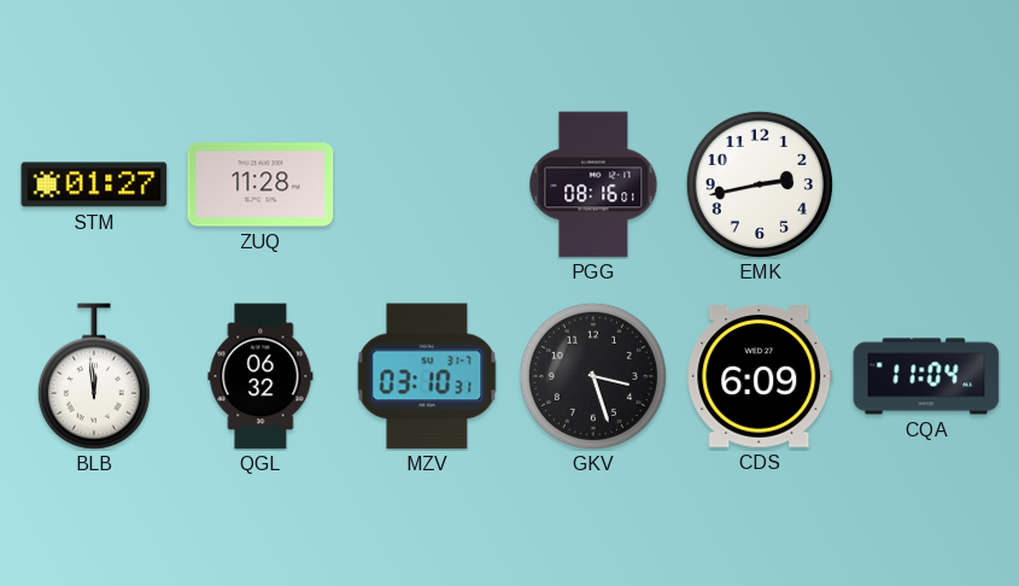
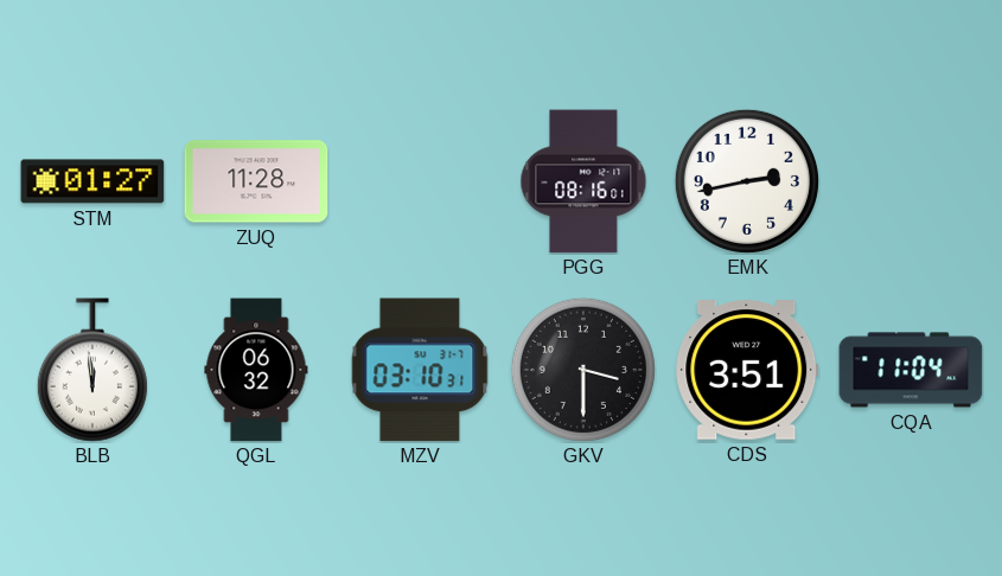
GKV: 3:27 -> 3:30 (583, 370)
CDS: 6:09 -> 3:51 (747, 370)
